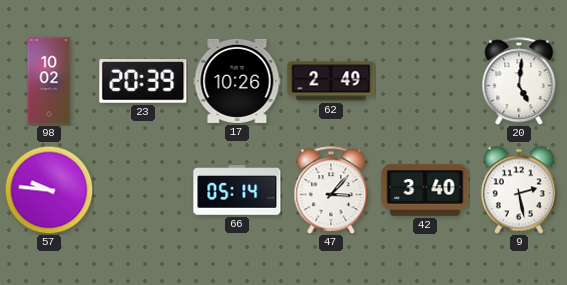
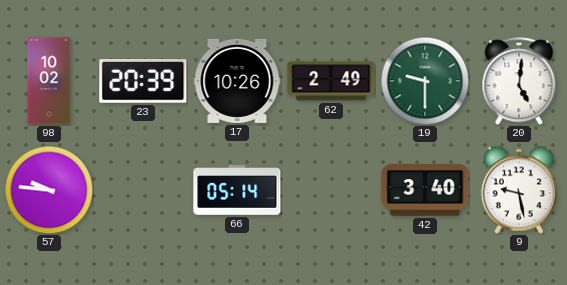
19: none -> 9:30 (425, 81)
47: 3:07 -> none (331, 190)
9: 2:28 -> 9:28 (519, 190)
